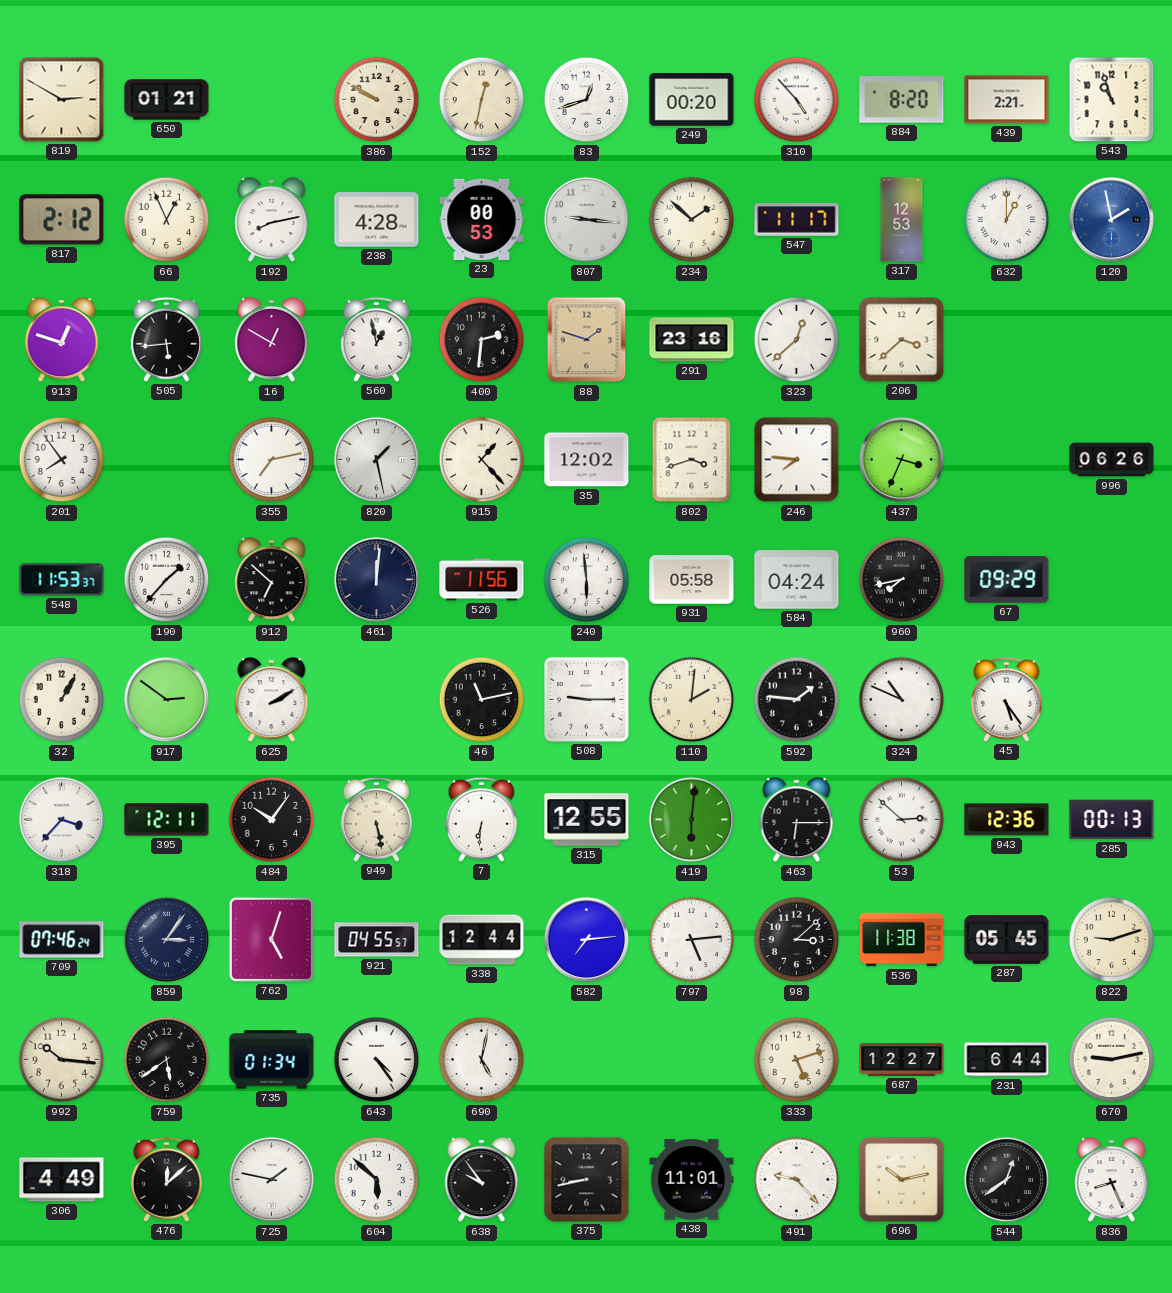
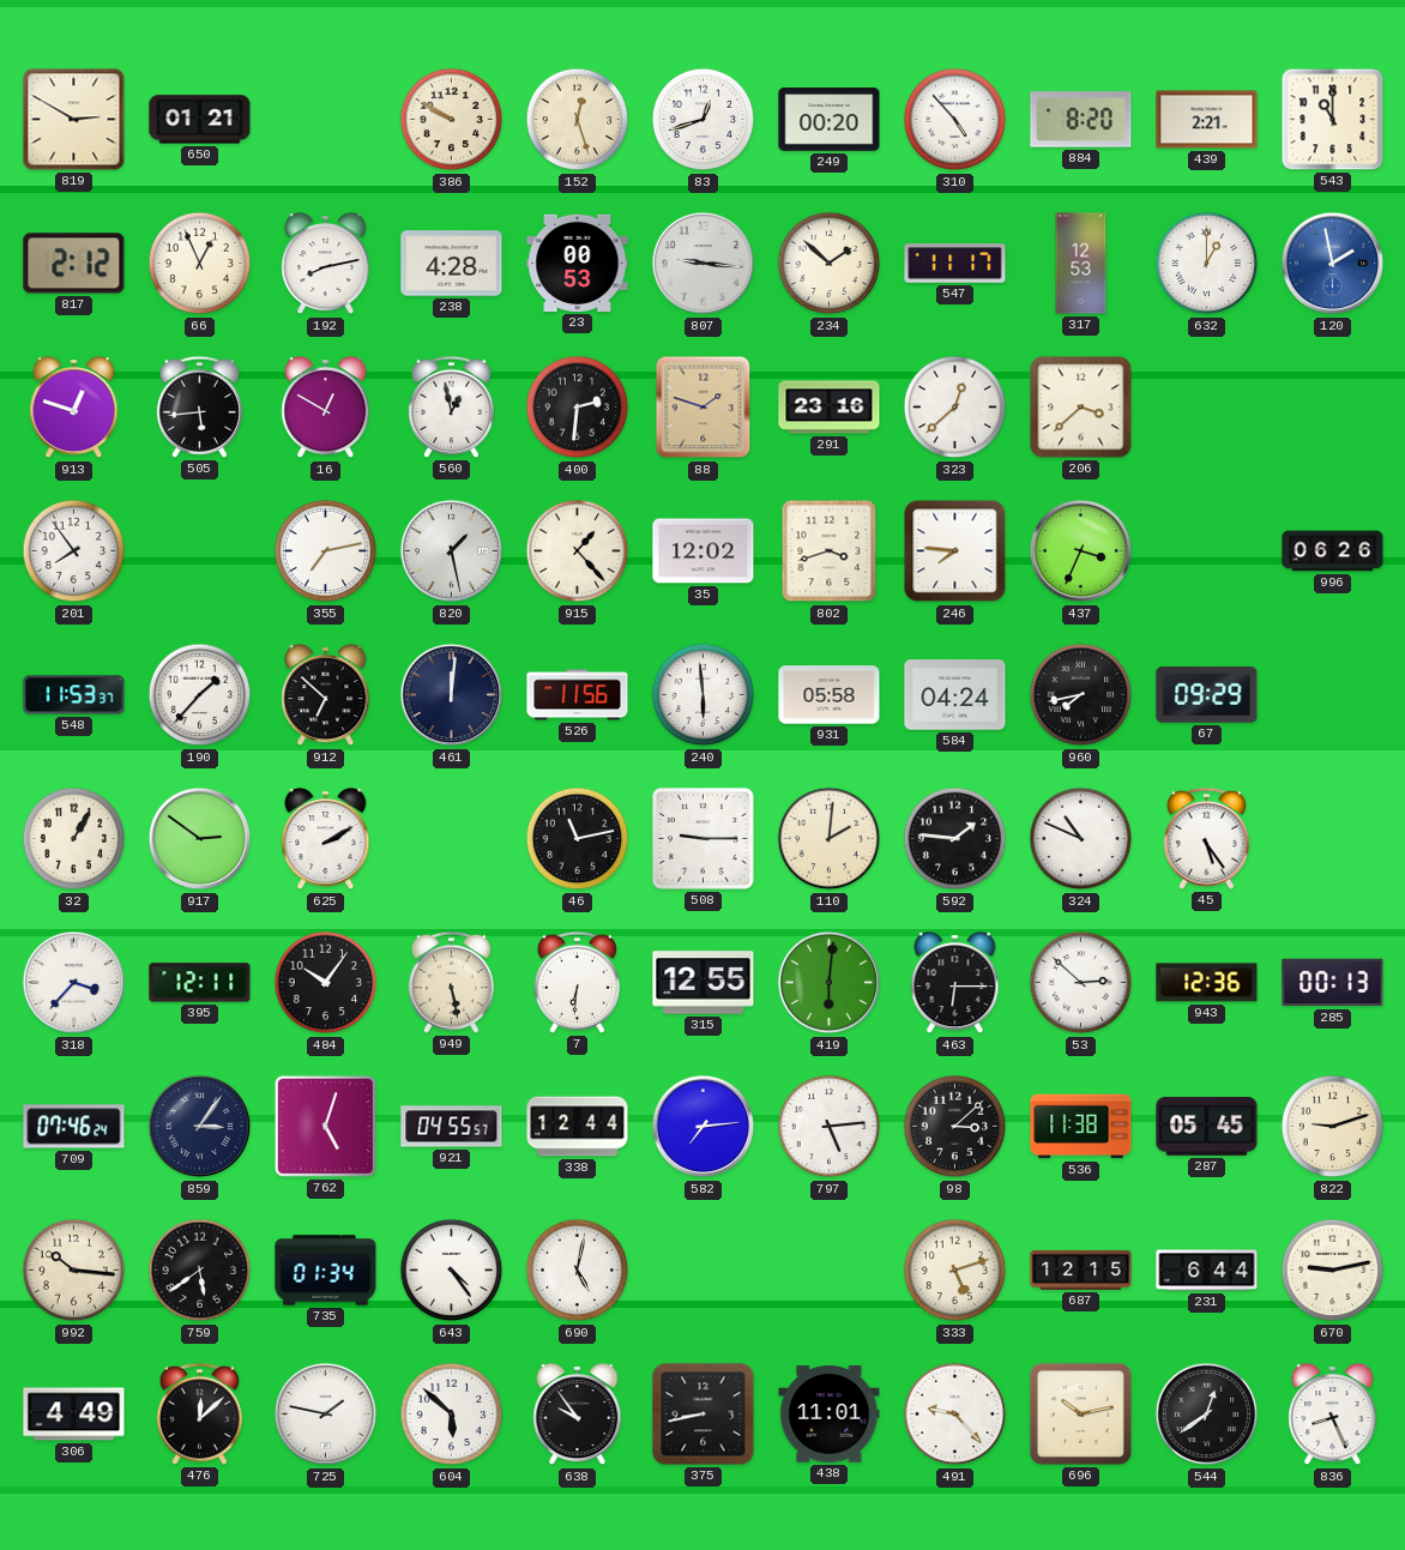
152: 12:32 -> 12:27 (578, 120)
543: 10:57 -> 11:00 (1333, 120)
687: 12:27 -> 12:15 (1081, 1269)
